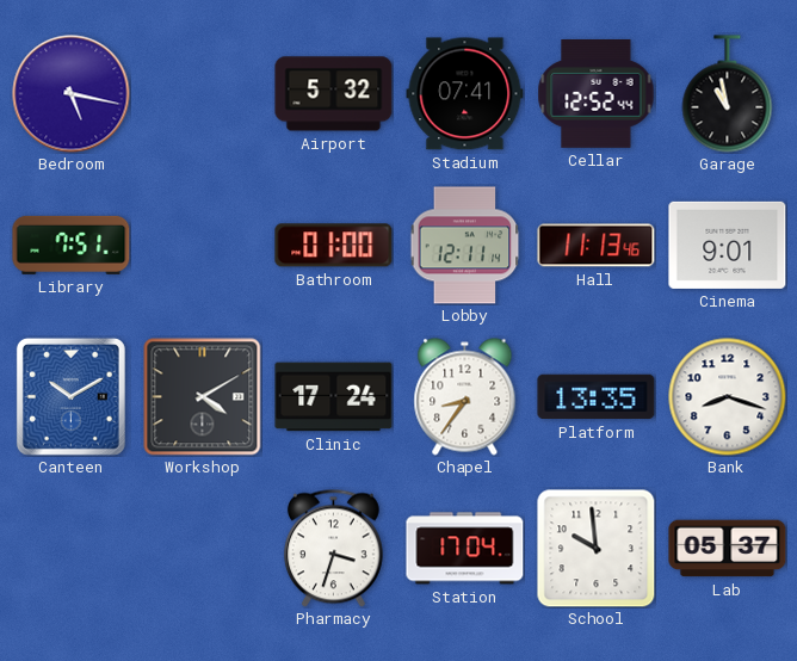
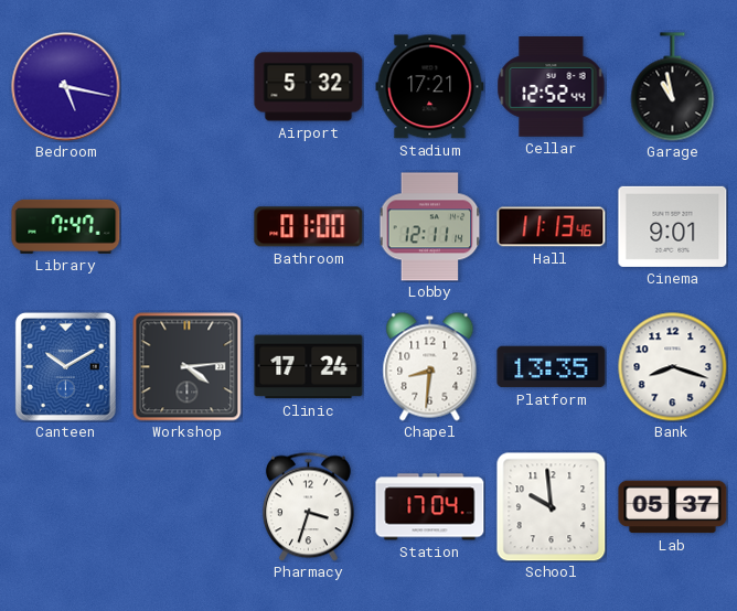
Stadium: 07:41 -> 17:21 (430, 87)
Library: 7:51 -> 7:47 (66, 226)
Workshop: 4:10 -> 4:14 (188, 367)
Chapel: 8:36 -> 8:31 (430, 367)
